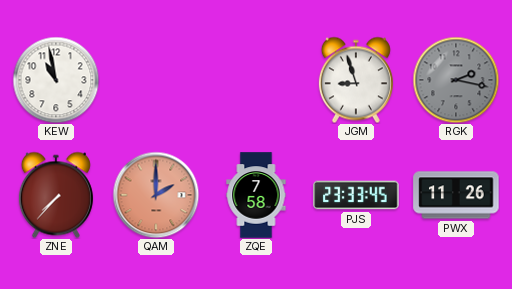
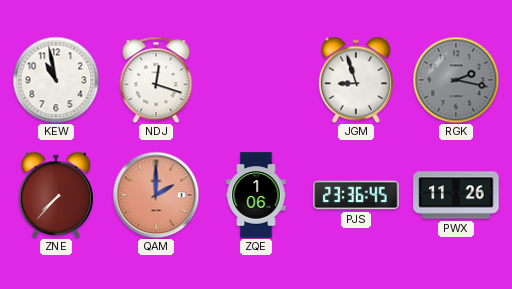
NDJ: none -> 12:18 (156, 80)
ZQE: 7:58 -> 1:06 (256, 195)
PJS: 23:33 -> 23:36 (356, 195)
